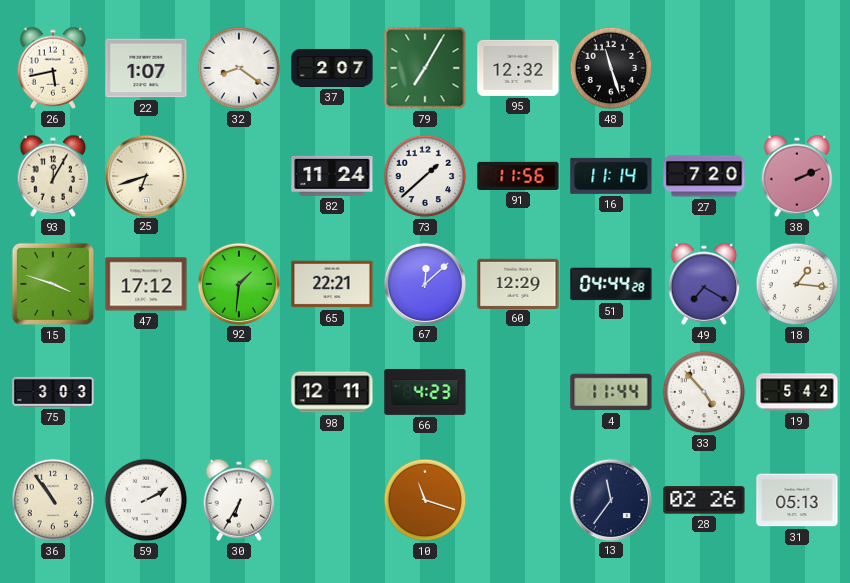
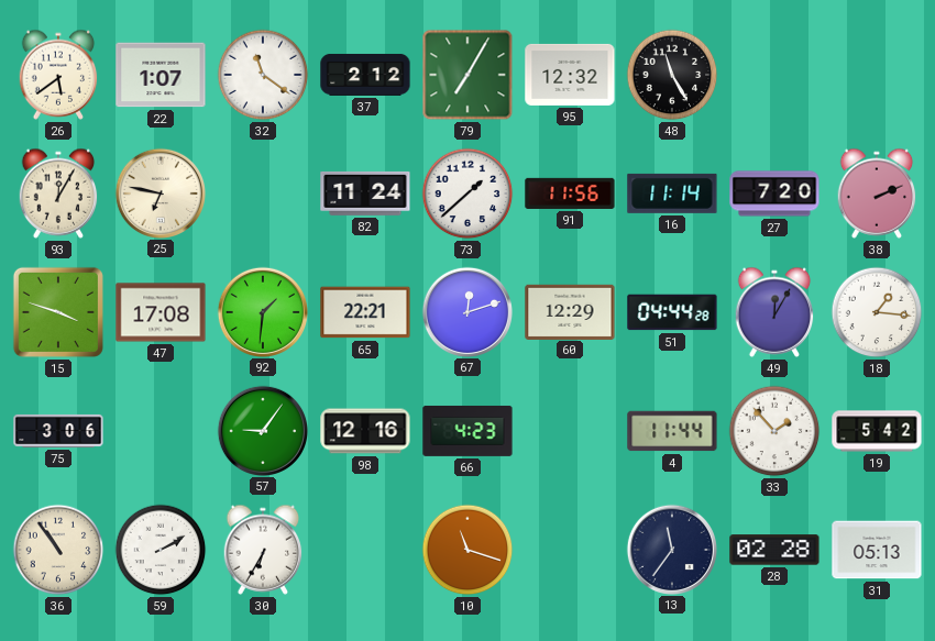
26: 5:43 -> 5:39 (58, 75)
32: 8:21 -> 11:21 (263, 75)
37: 2:07 -> 2:12 (365, 75)
48: 11:27 -> 11:25 (672, 75)
25: 6:42 -> 6:47 (159, 192)
47: 17:12 -> 17:08 (161, 312)
67: 12:08 -> 12:12 (466, 311)
49: 7:20 -> 12:05 (774, 312)
75: 3:03 -> 3:06 (58, 431)
57: none -> 9:06 (262, 430)
98: 12:11 -> 12:16 (365, 431)
33: 4:53 -> 1:53 (774, 431)
28: 02:26 -> 02:28 (774, 550)
